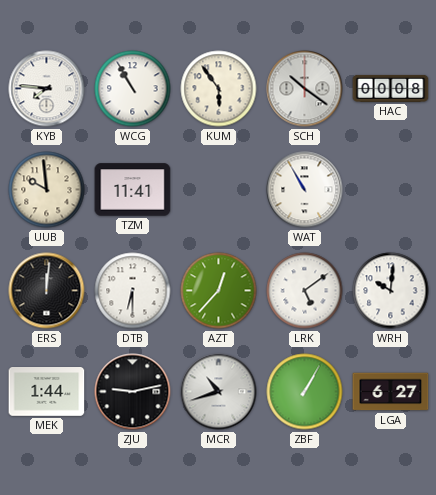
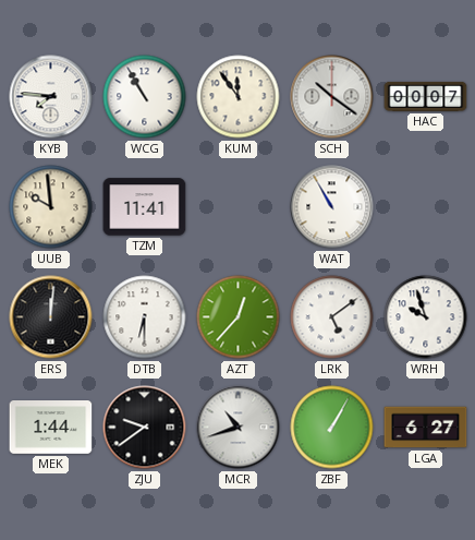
KUM: 5:54 -> 11:54 (239, 97)
HAC: 00:08 -> 00:07 (426, 96)
WRH: 10:01 -> 9:57 (426, 317)
ZJU: 9:13 -> 9:39 (145, 428)
